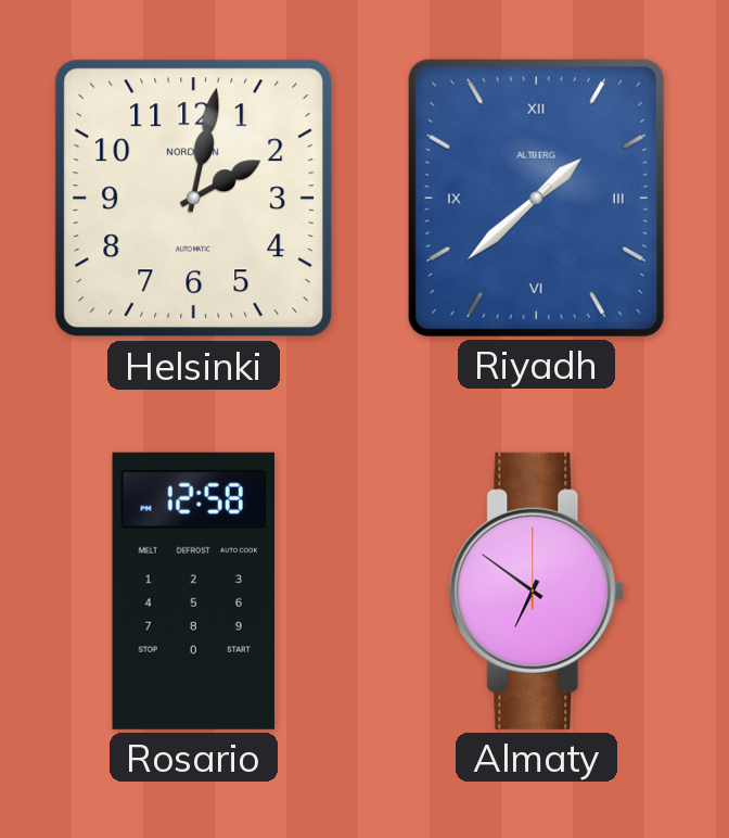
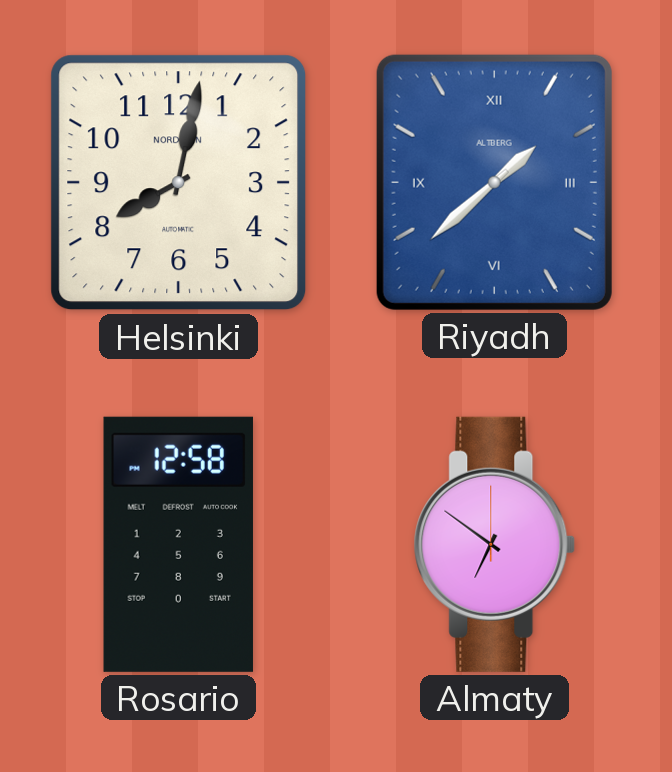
Helsinki: 2:02 -> 8:02 (179, 183)
